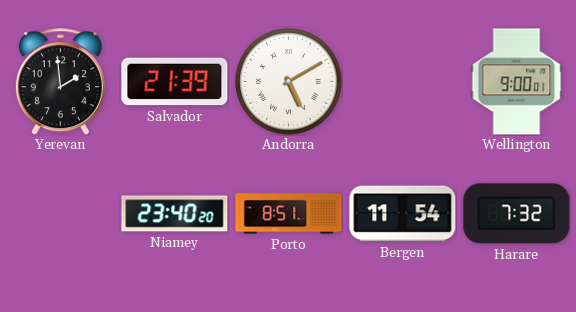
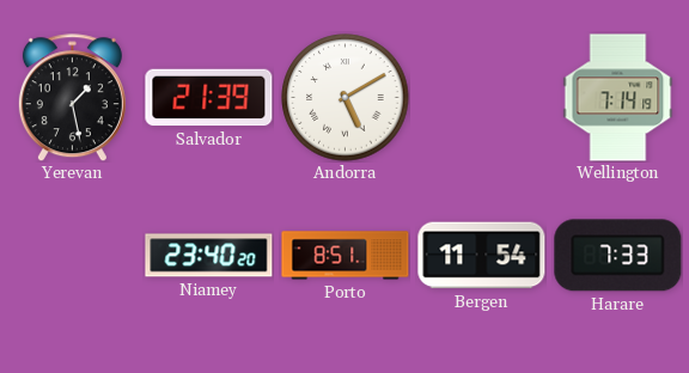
Yerevan: 1:59 -> 1:28 (72, 98)
Wellington: 9:00 -> 7:14 (618, 98)
Harare: 7:32 -> 7:33 (618, 256)
